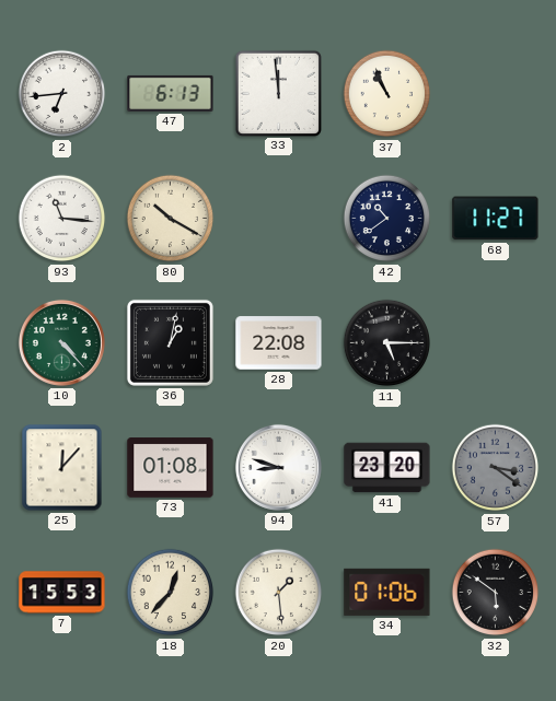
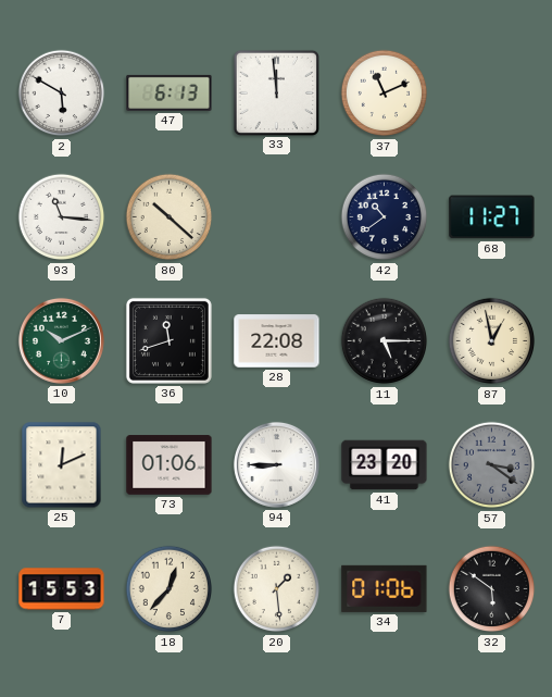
2: 6:44 -> 5:50 (62, 94)
37: 10:56 -> 11:11 (385, 94)
80: 10:20 -> 10:22 (170, 217)
10: 4:23 -> 10:11 (61, 340)
36: 1:02 -> 11:42 (168, 340)
87: none -> 12:58 (492, 341)
25: 12:07 -> 12:11 (62, 465)
73: 01:08 -> 01:06 (170, 465)
94: 8:48 -> 8:45 (276, 464)
